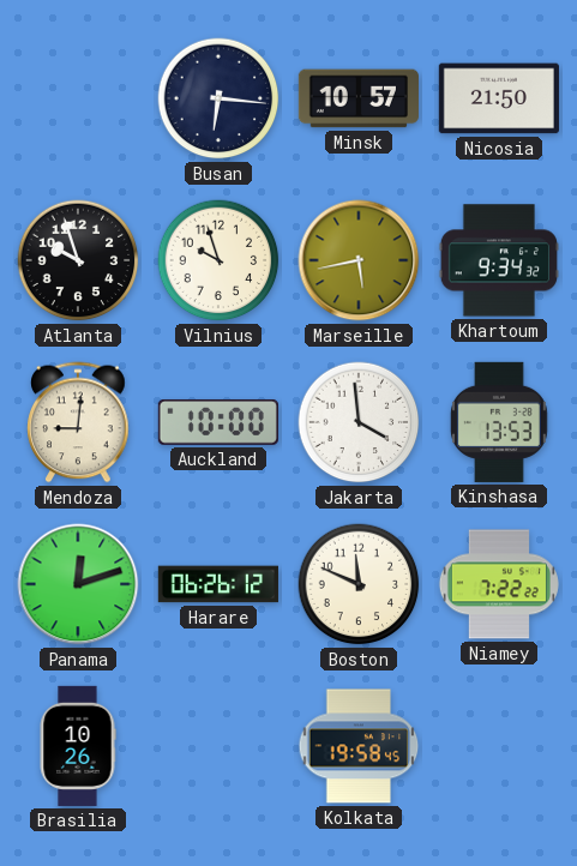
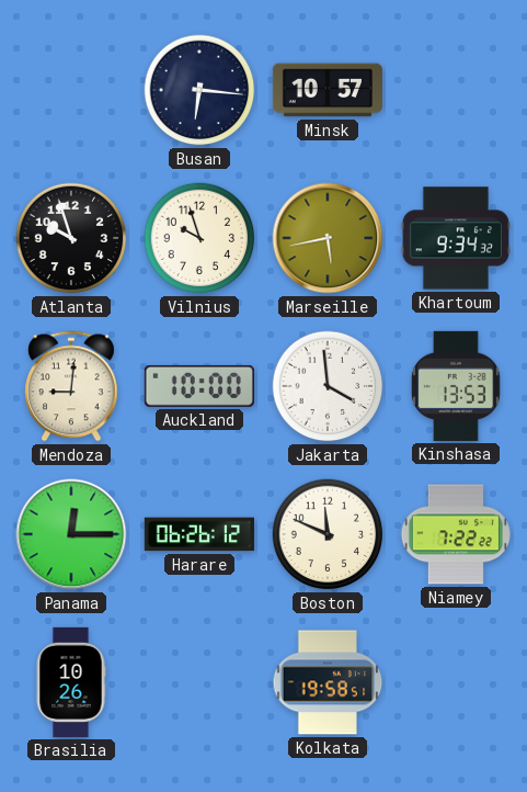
Nicosia: 21:50 -> none (499, 98)
Panama: 12:12 -> 12:15 (71, 534)
Kolkata: 19:58:45 -> 19:58:51 (328, 682)
